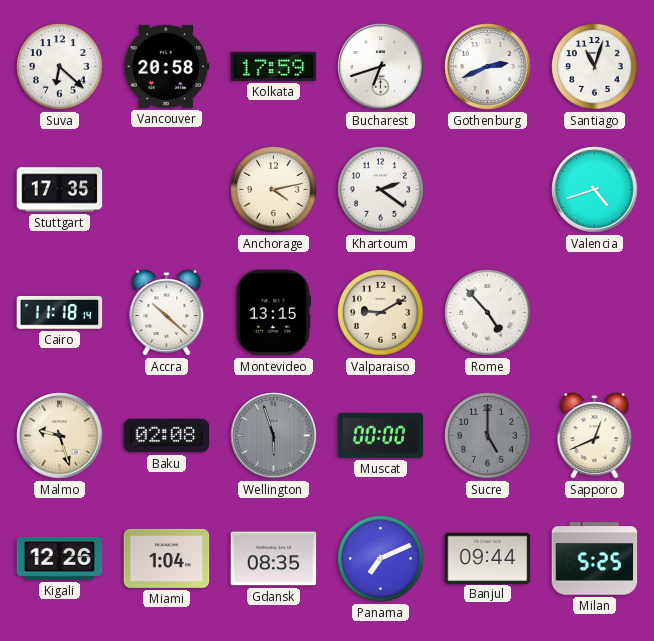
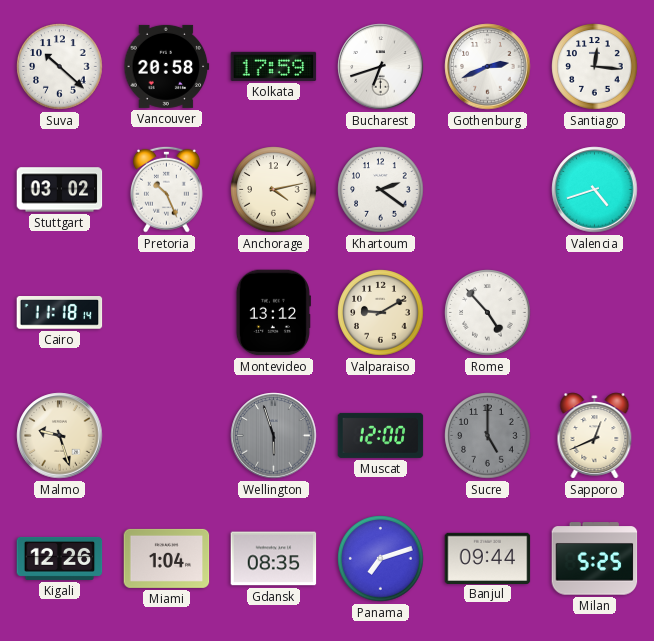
Suva: 6:22 -> 10:22 (60, 67)
Santiago: 11:03 -> 12:16 (595, 67)
Stuttgart: 17:35 -> 03:02 (60, 190)
Pretoria: none -> 10:26 (166, 189)
Accra: 10:22 -> none (167, 313)
Montevideo: 13:15 -> 13:12 (273, 313)
Baku: 02:08 -> none (167, 436)
Muscat: 00:00 -> 12:00 (381, 435)
Panama: 7:11 -> 7:12 (381, 559)
